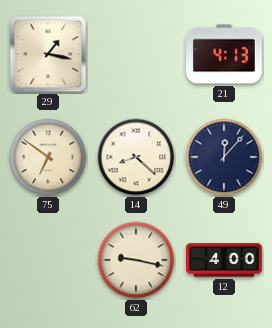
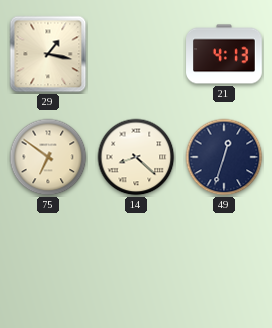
49: 12:07 -> 12:33 (224, 157)
62: 9:17 -> none (136, 260)
12: 4:00 -> none (224, 260)
